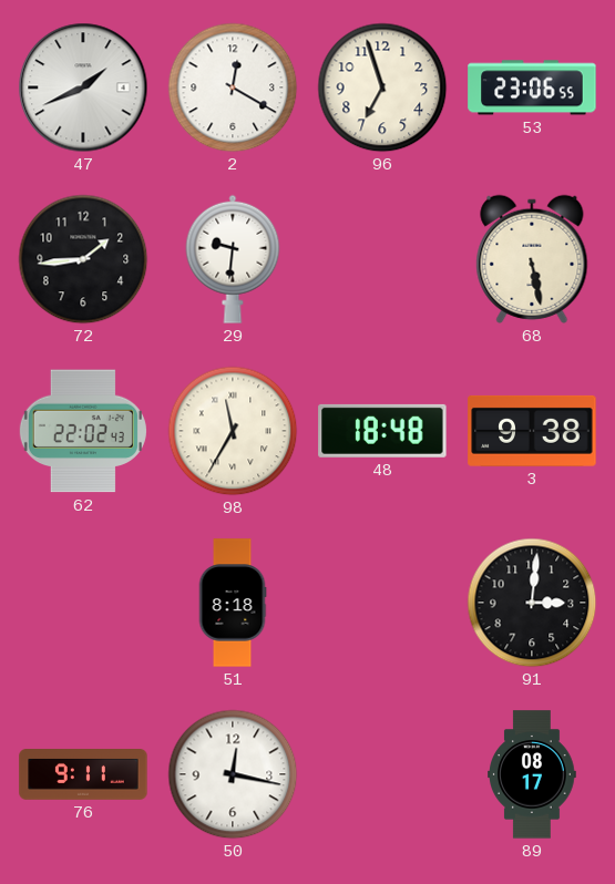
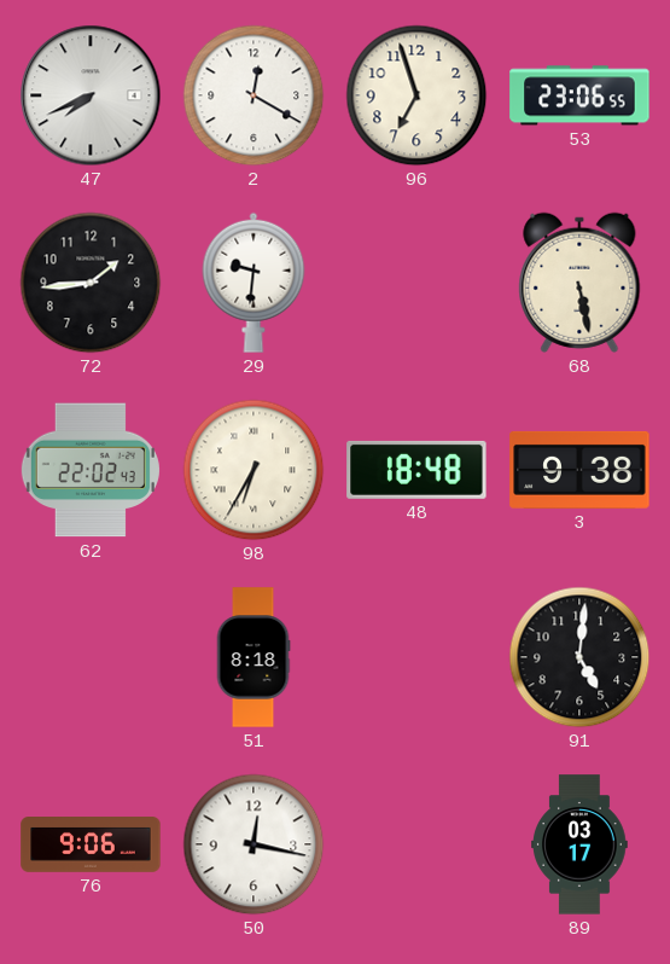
47: 1:41 -> 7:41 (91, 95)
98: 11:35 -> 6:35 (254, 470)
91: 3:01 -> 5:01 (579, 657)
76: 9:11 -> 9:06 (91, 846)
89: 08:17 -> 03:17 (581, 844)
